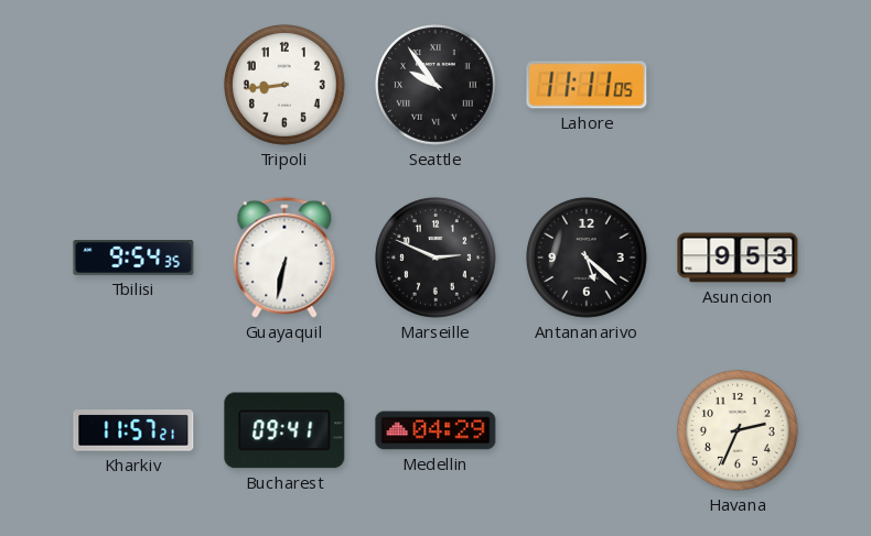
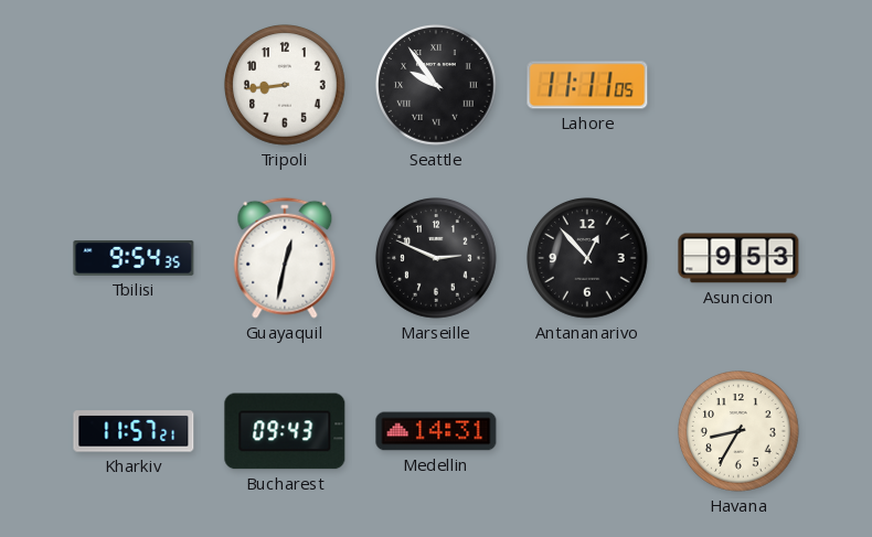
Guayaquil: 6:32 -> 12:32 (285, 258)
Antananarivo: 5:22 -> 12:53 (588, 259)
Bucharest: 09:41 -> 09:43 (285, 431)
Medellin: 04:29 -> 14:31 (436, 431)
Havana: 2:34 -> 8:35 (740, 432)
